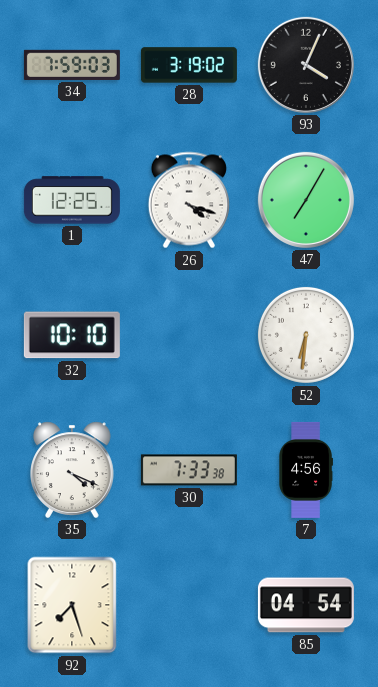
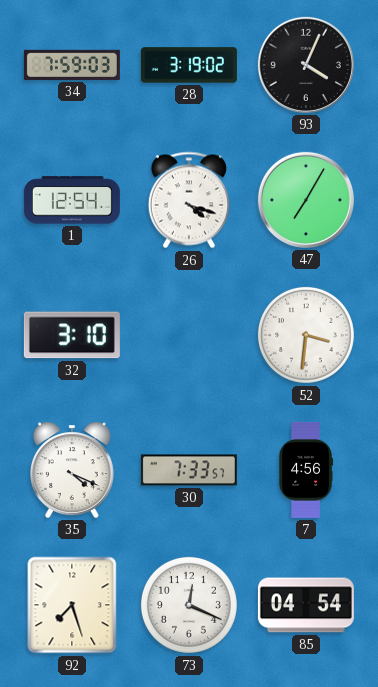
1: 12:25 -> 12:54 (72, 200)
32: 10:10 -> 3:10 (72, 335)
52: 6:31 -> 3:31 (306, 335)
30: 7:33:38 -> 7:33:57 (189, 470)
73: none -> 12:19 (189, 605)
